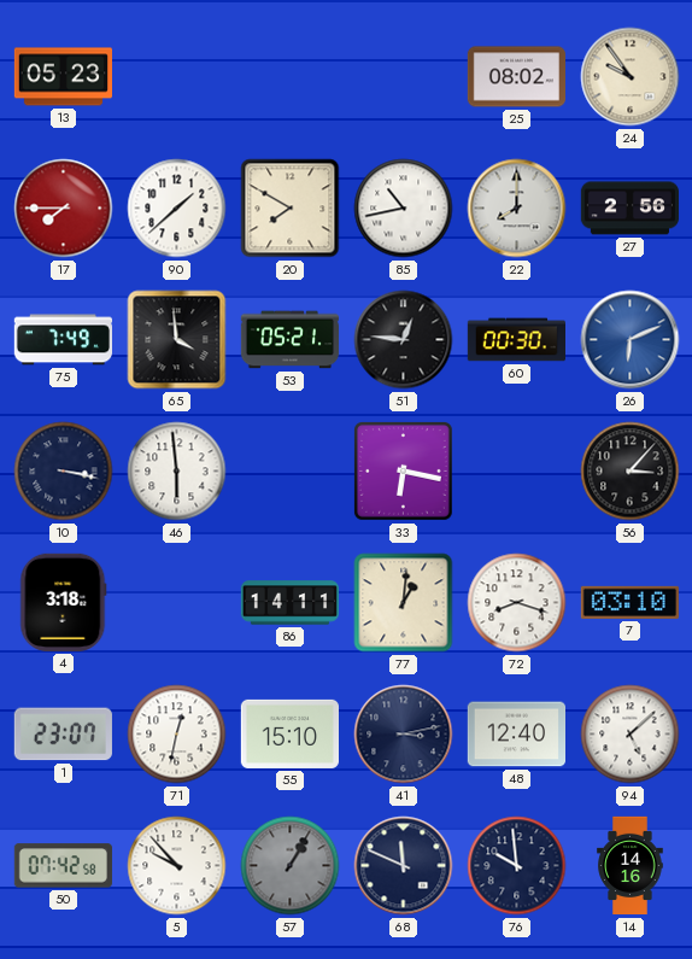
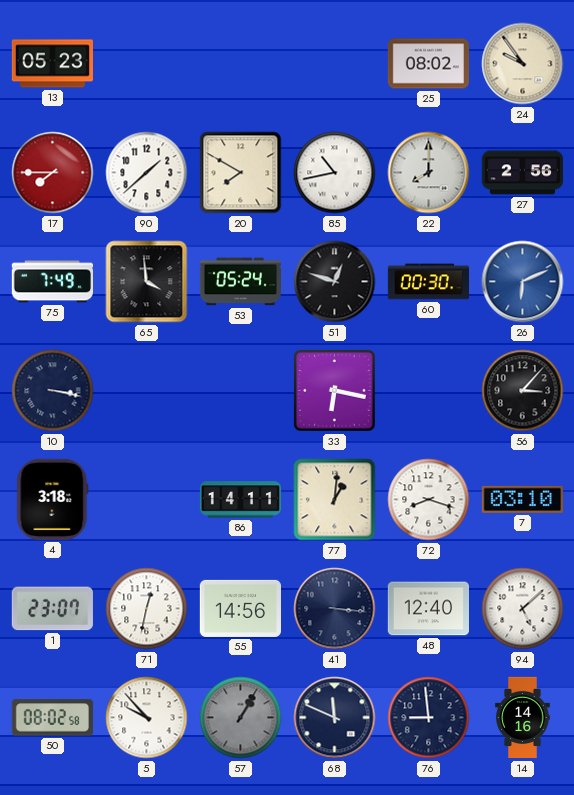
53: 05:21 -> 05:24 (240, 282)
51: 12:46 -> 12:48 (335, 282)
46: 5:59 -> none (177, 472)
55: 15:10 -> 14:56 (240, 608)
41: 3:13 -> 3:16 (335, 609)
50: 07:42 -> 08:02 (52, 718)
76: 9:59 -> 8:59 (429, 718)
